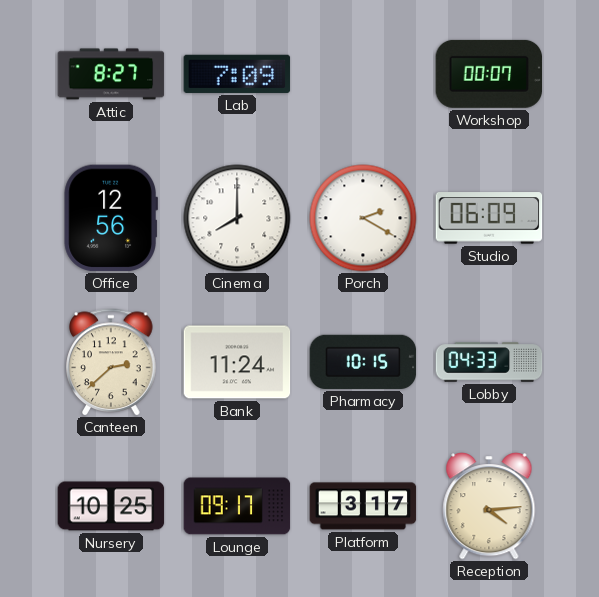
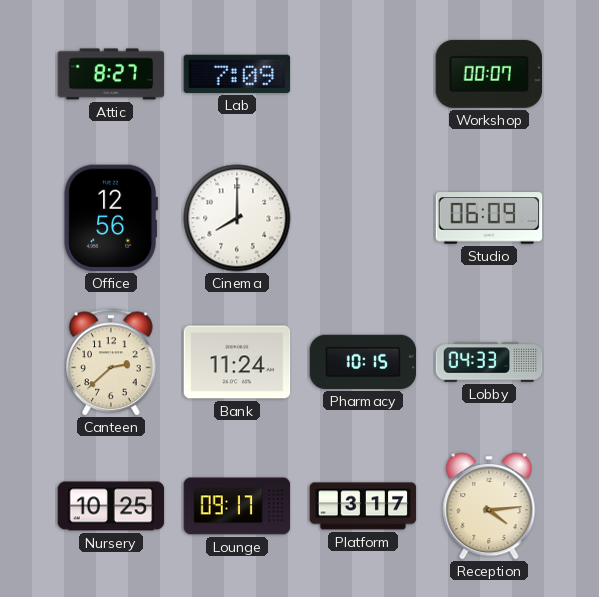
Porch: 2:20 -> none (363, 218)
